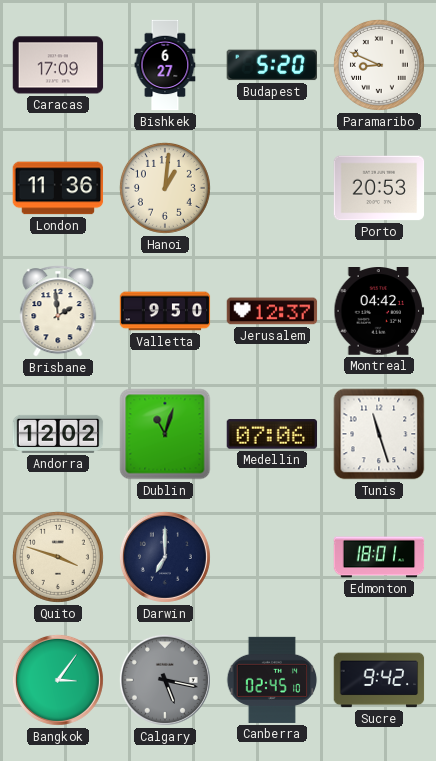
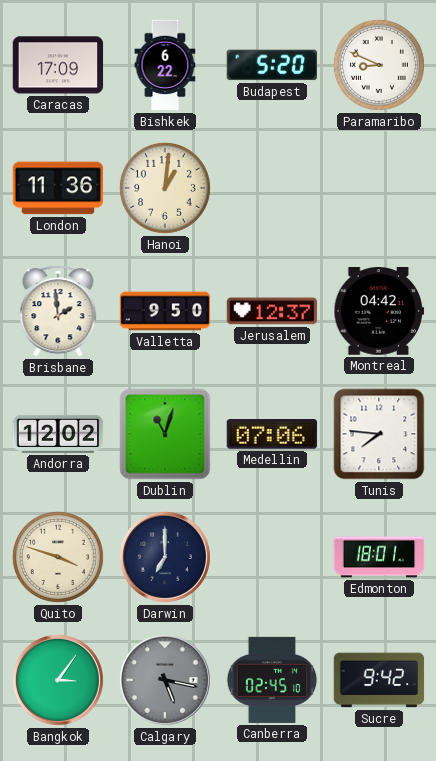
Bishkek: 6:27 -> 6:22 (165, 65)
Porto: 20:53 -> none (379, 188)
Tunis: 11:27 -> 7:46 (379, 434)
